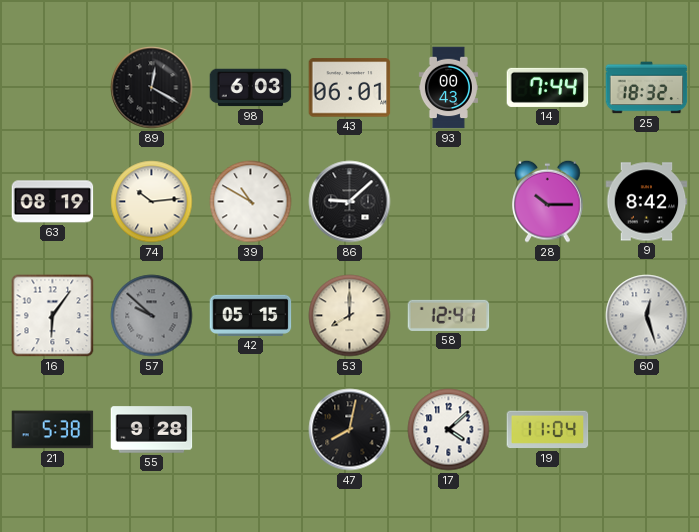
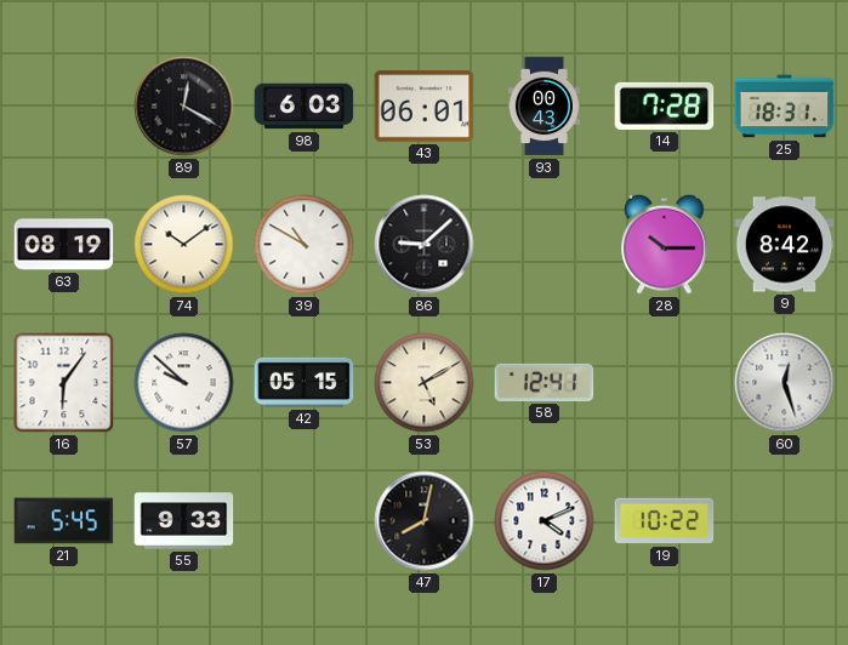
14: 7:44 -> 7:28 (665, 105)
25: 18:32 -> 18:31 (785, 107)
74: 10:14 -> 10:09 (184, 245)
57 dial: grey -> white (184, 383)
53: 8:00 -> 5:10 (425, 383)
21: 5:38 -> 5:45 (64, 521)
55: 9:28 -> 9:33 (184, 521)
17: 4:08 -> 4:11 (545, 521)
19: 11:04 -> 10:22 (665, 521)
